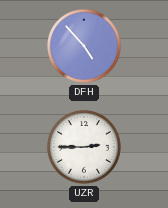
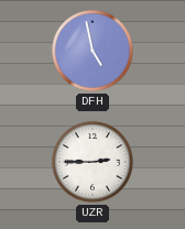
DFH: 4:53 -> 4:58 (92, 51)
